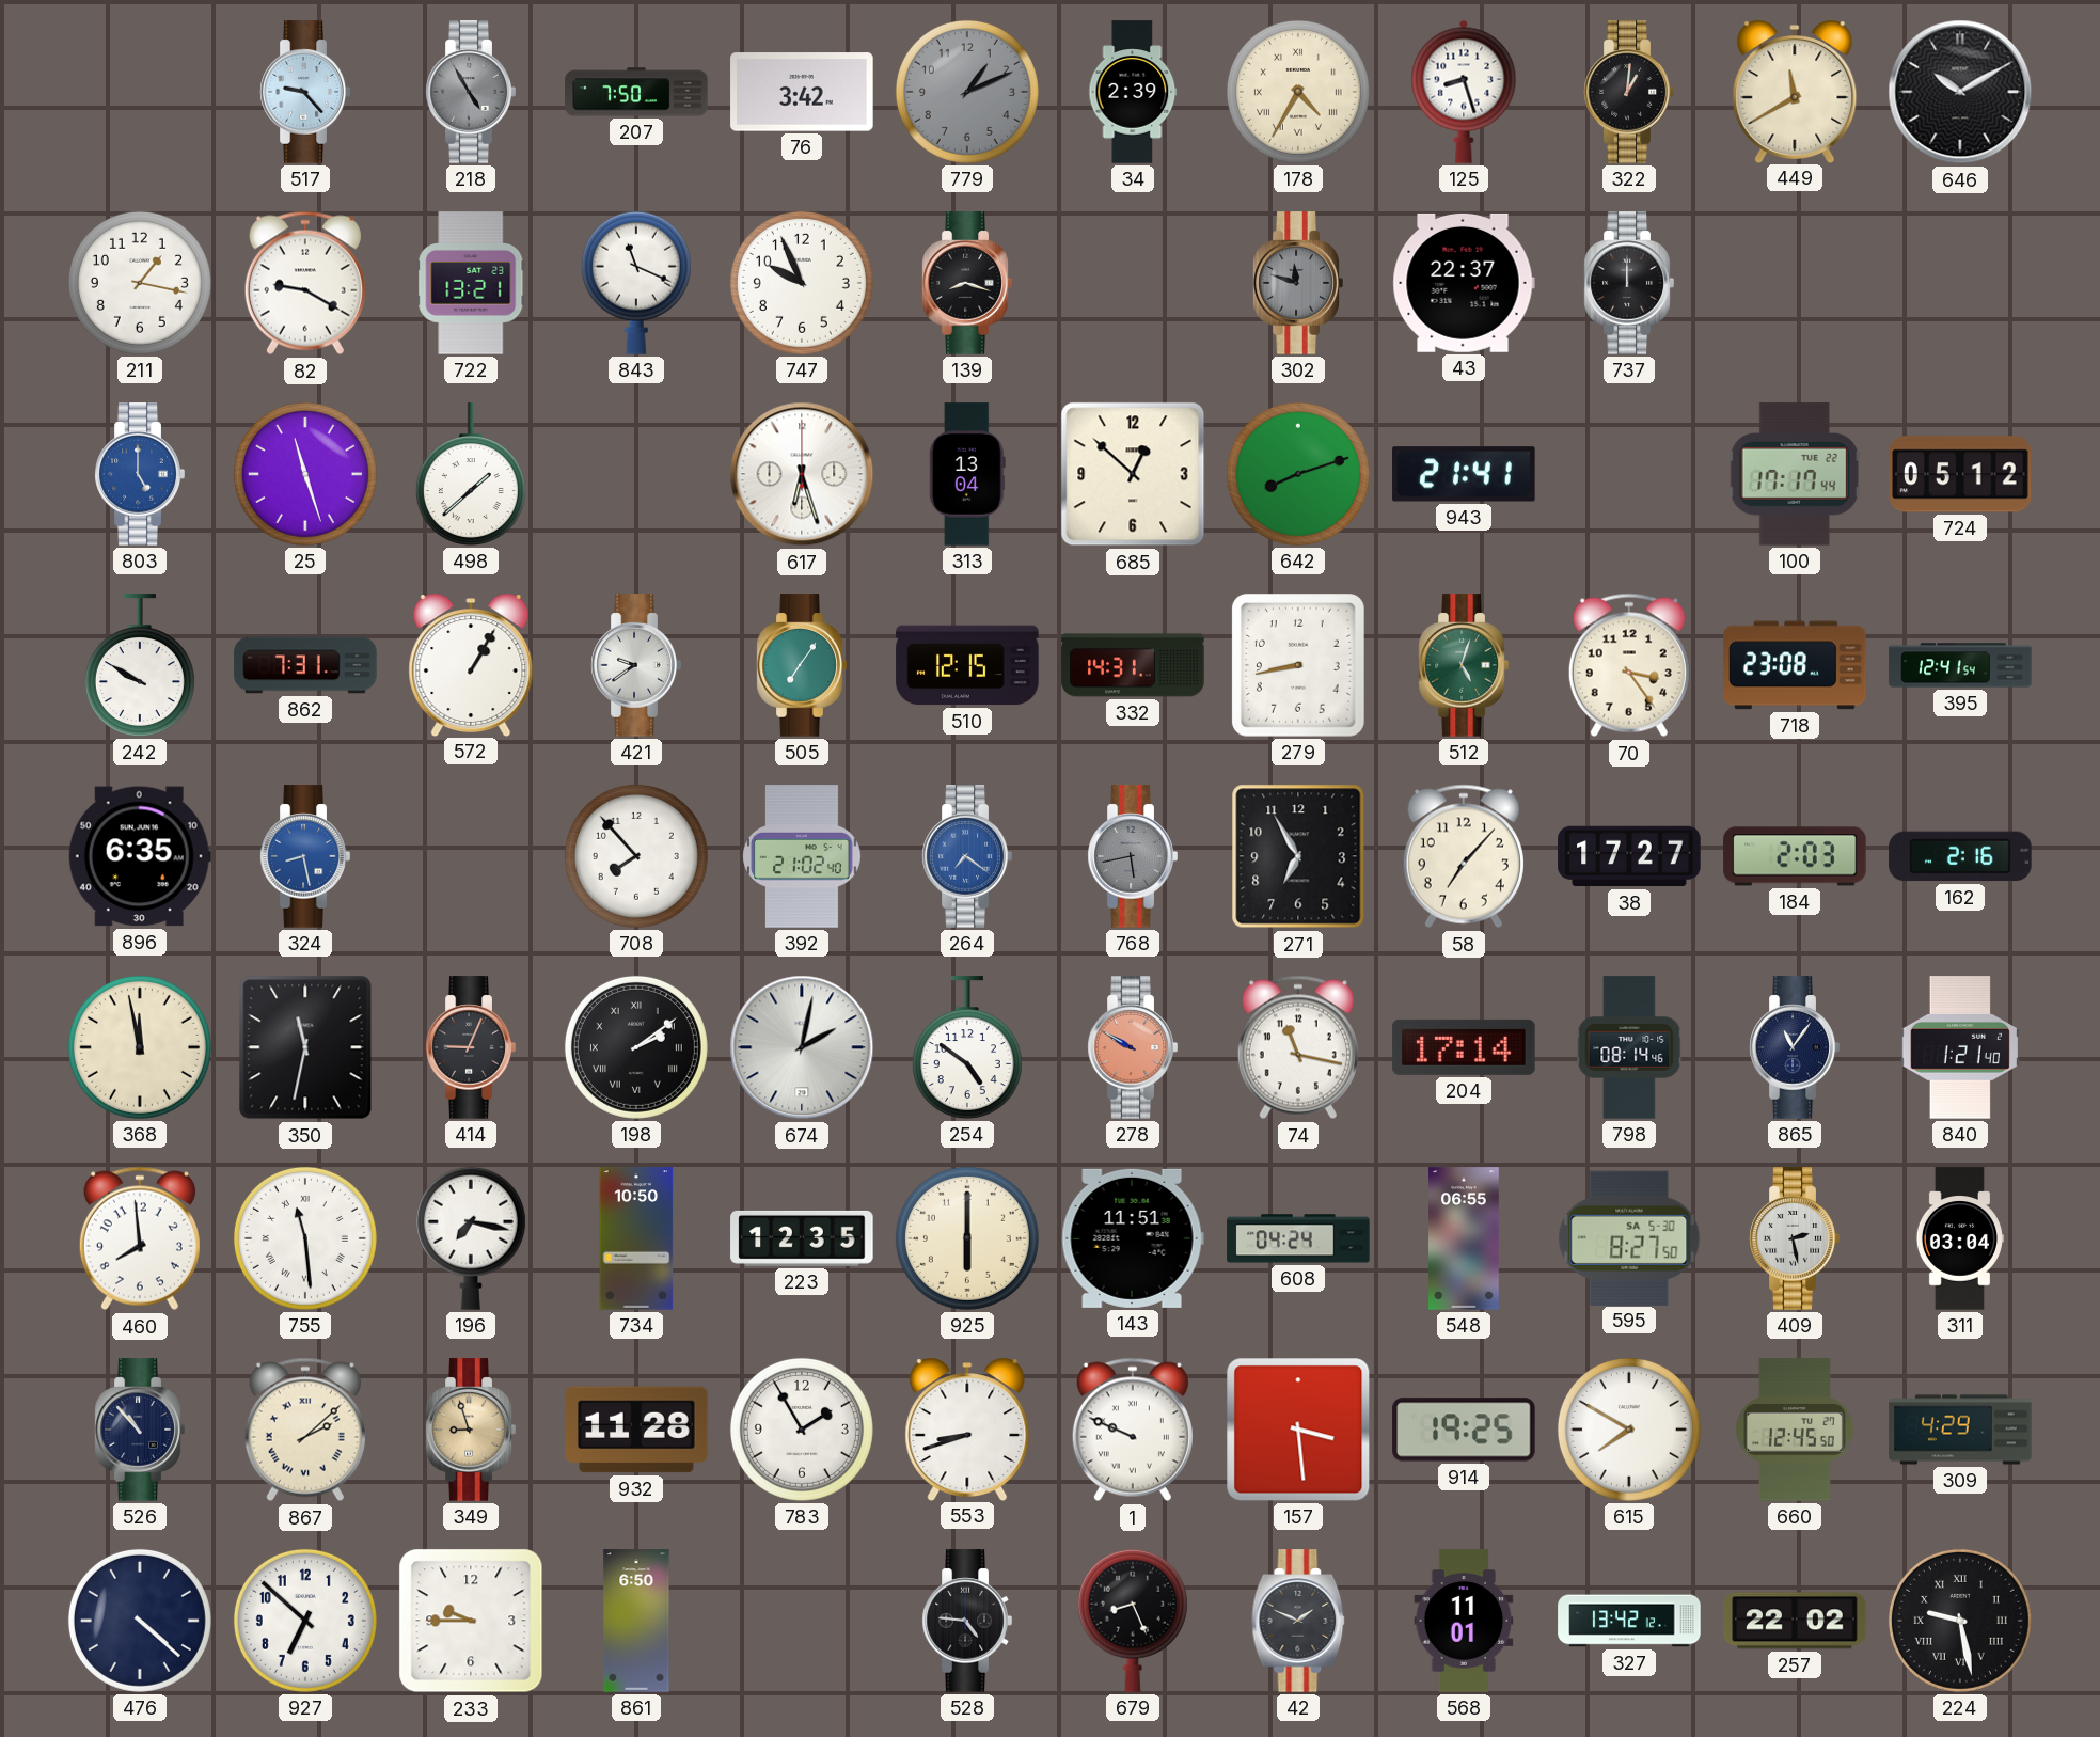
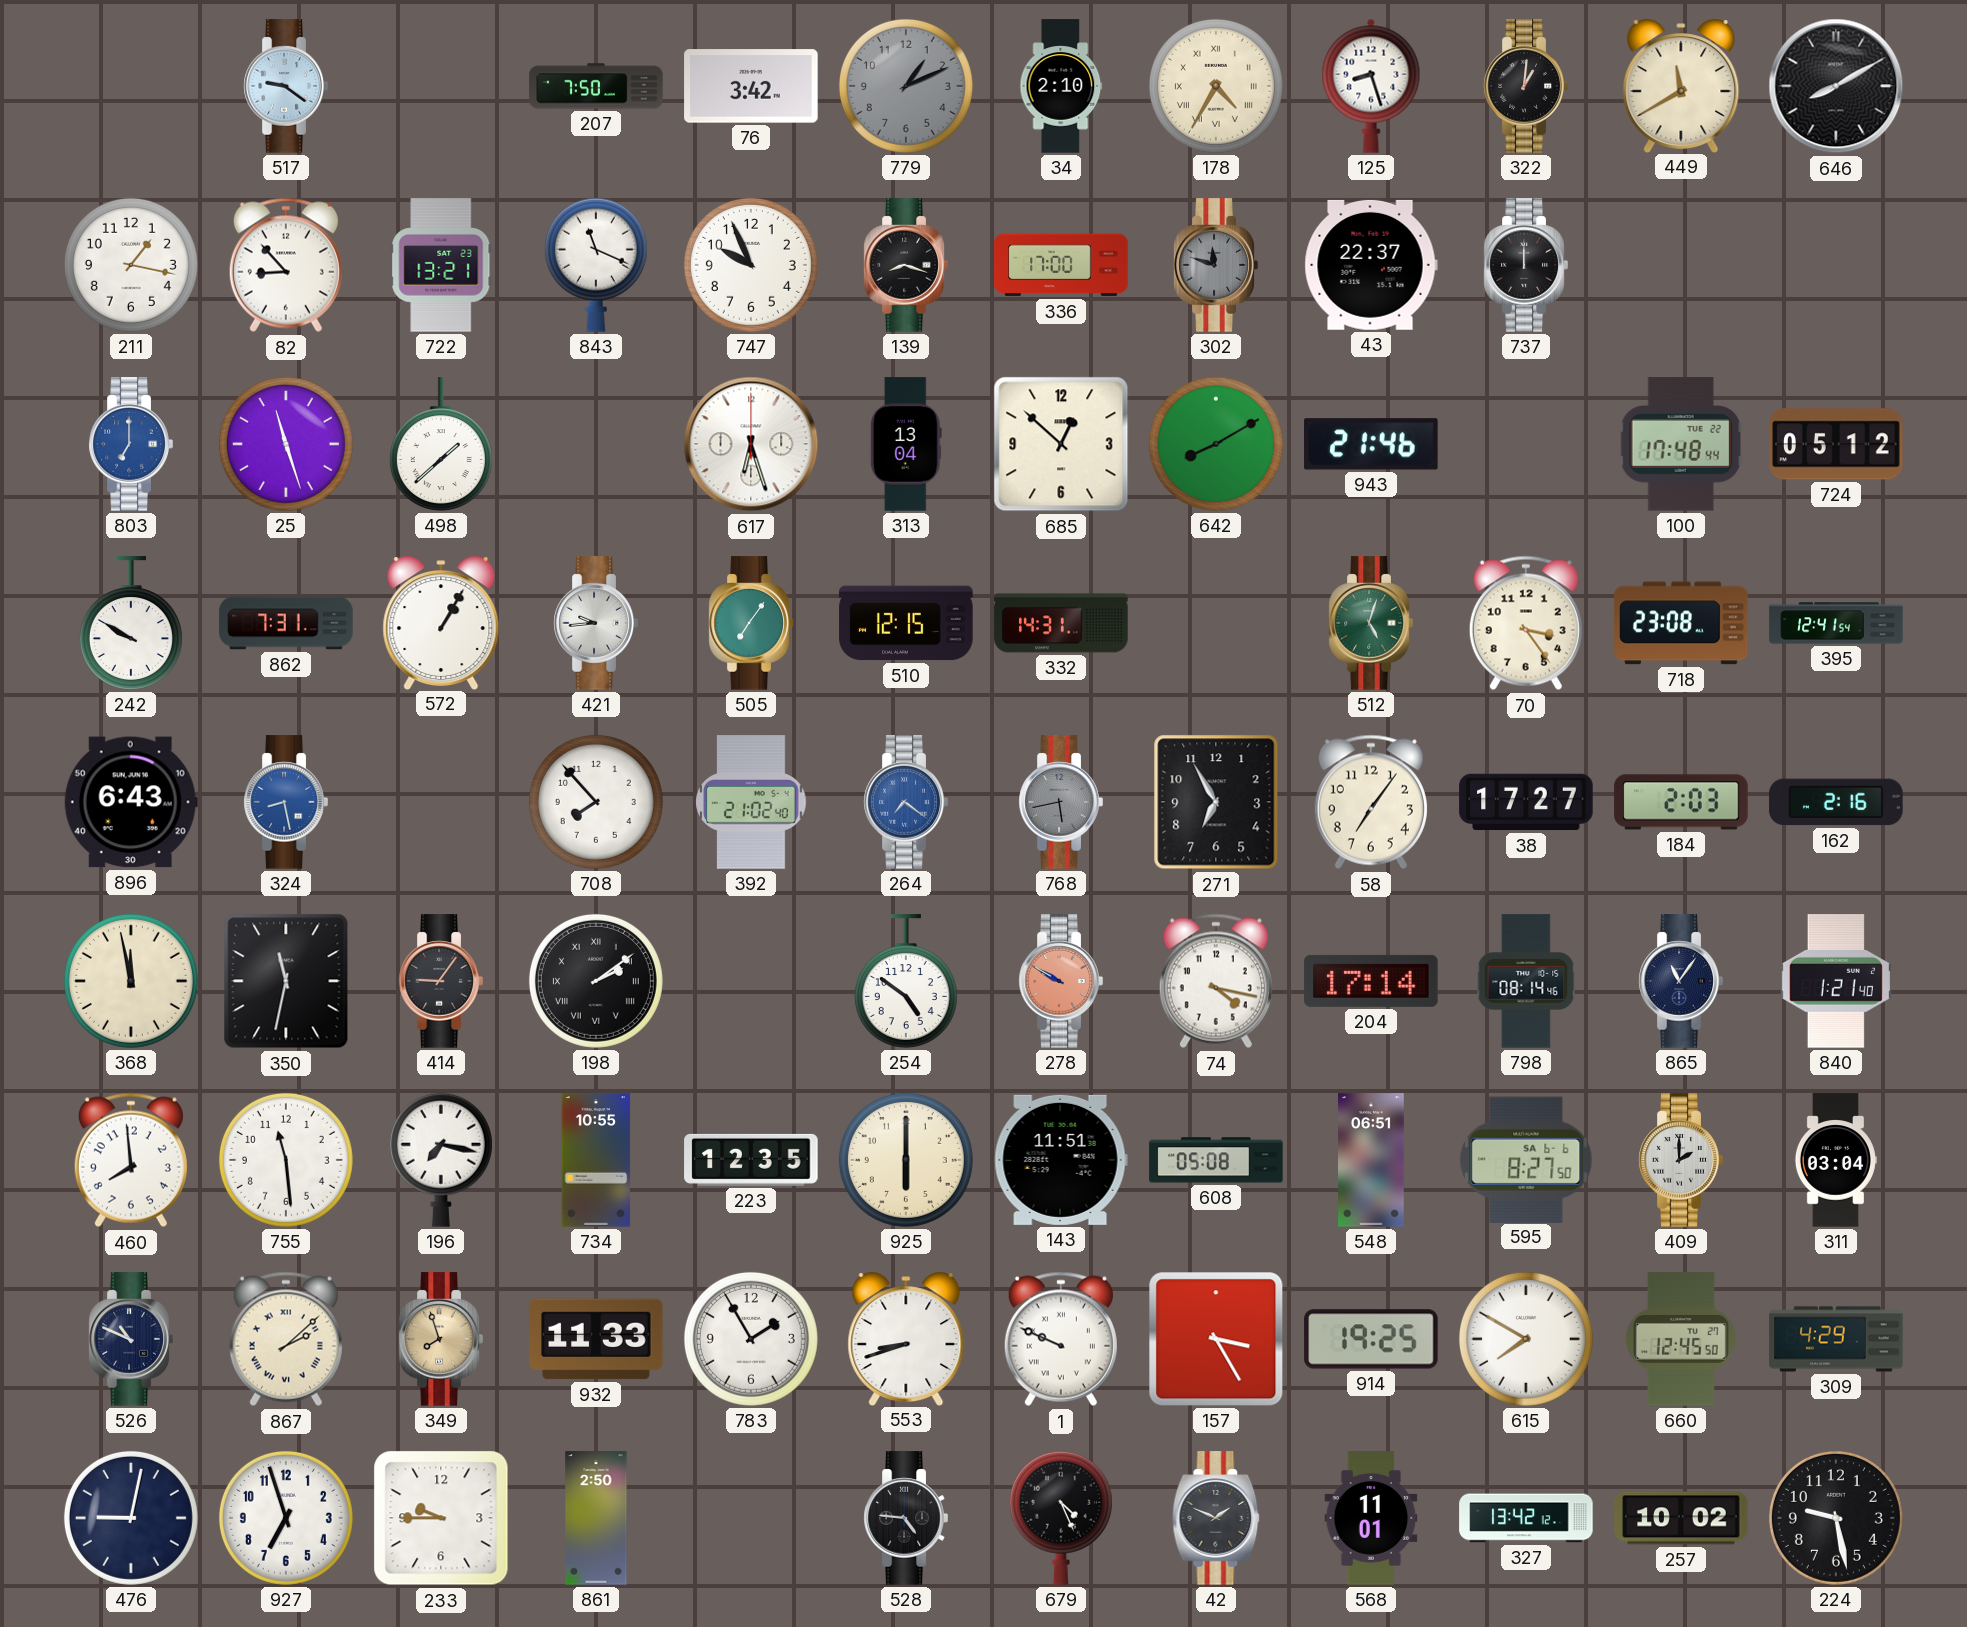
517: 9:23 -> 9:21 (286, 86)
218: 4:55 -> none (471, 92)
34: 2:39 -> 2:10 (1061, 86)
646: 10:10 -> 8:10 (1836, 86)
82: 9:20 -> 8:53 (286, 265)
336: none -> 17:00 (1061, 265)
803: 5:00 -> 7:00 (131, 444)
642: 8:12 -> 8:10 (1216, 444)
943: 21:41 -> 21:46 (1371, 444)
100: 17:17 -> 17:48 (1681, 444)
421: 9:39 -> 9:44 (596, 623)
279: 8:43 -> none (1299, 666)
896: 6:35 -> 6:43 (131, 802)
58: 7:07 -> 7:06 (1371, 802)
414: 9:04 -> 9:06 (441, 981)
674: 2:02 -> none (802, 1047)
74: 11:17 -> 4:17 (1216, 981)
755 numerals: Roman -> Arabic (286, 1160)
734: 10:50 -> 10:55 (596, 1160)
608: 04:24 -> 05:08 (1216, 1160)
548: 06:55 -> 06:51 (1372, 1160)
595 date: SA 5-30 -> SA 6-6 (1526, 1159)
409: 2:28 -> 2:00 (1681, 1160)
526: 10:53 -> 10:49 (131, 1339)
349: 8:57 -> 7:57 (441, 1339)
932: 11:28 -> 11:33 (596, 1339)
157: 3:29 -> 3:25 (1216, 1339)
476: 4:22 -> 9:02 (131, 1518)
927: 6:52 -> 6:57 (286, 1518)
861: 6:50 -> 2:50 (596, 1518)
679: 8:26 -> 4:26 (1061, 1518)
257: 22:02 -> 10:02 (1681, 1518)
224 numerals: Roman -> Arabic (1836, 1518)
